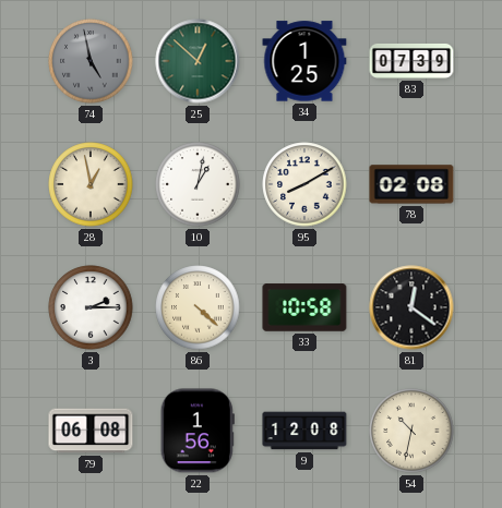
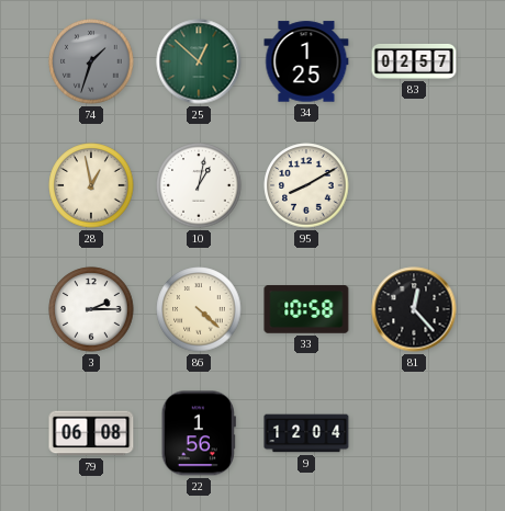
74: 4:58 -> 1:33 (91, 61)
83: 07:39 -> 02:57 (414, 61)
78: 02:08 -> none (411, 184)
81: 12:21 -> 12:23 (414, 309)
9: 12:08 -> 12:04 (306, 433)
54: 10:32 -> none (411, 431)
